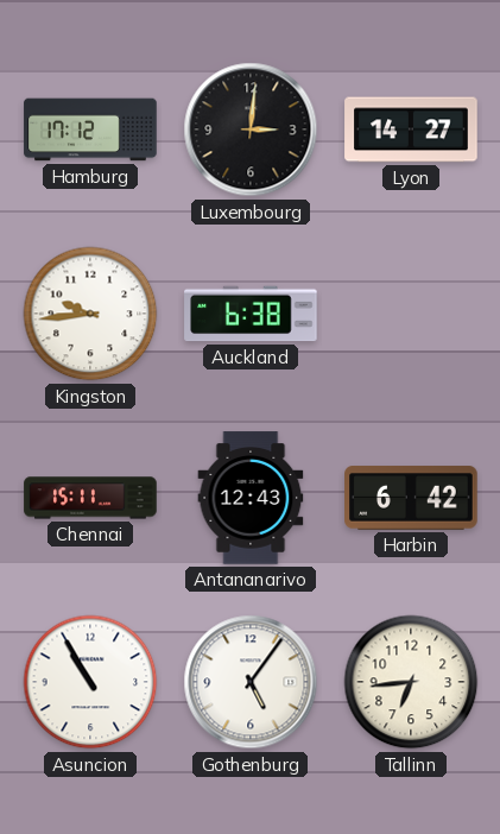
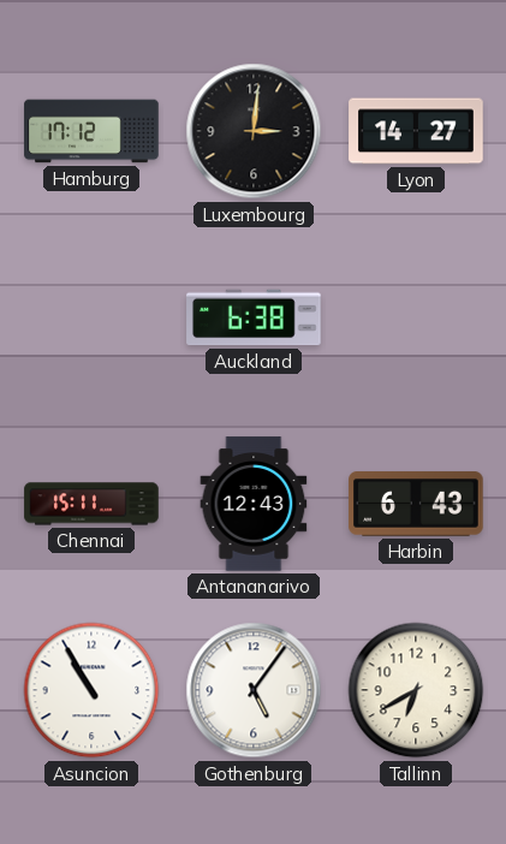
Kingston: 9:44 -> none (90, 314)
Harbin: 6:42 -> 6:43 (416, 504)
Tallinn: 6:44 -> 6:40 (416, 690)
